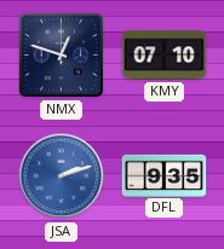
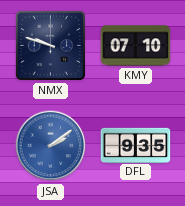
NMX: 12:48 -> 9:48 (50, 45)
JSA: 2:12 -> 2:09 (51, 146)
